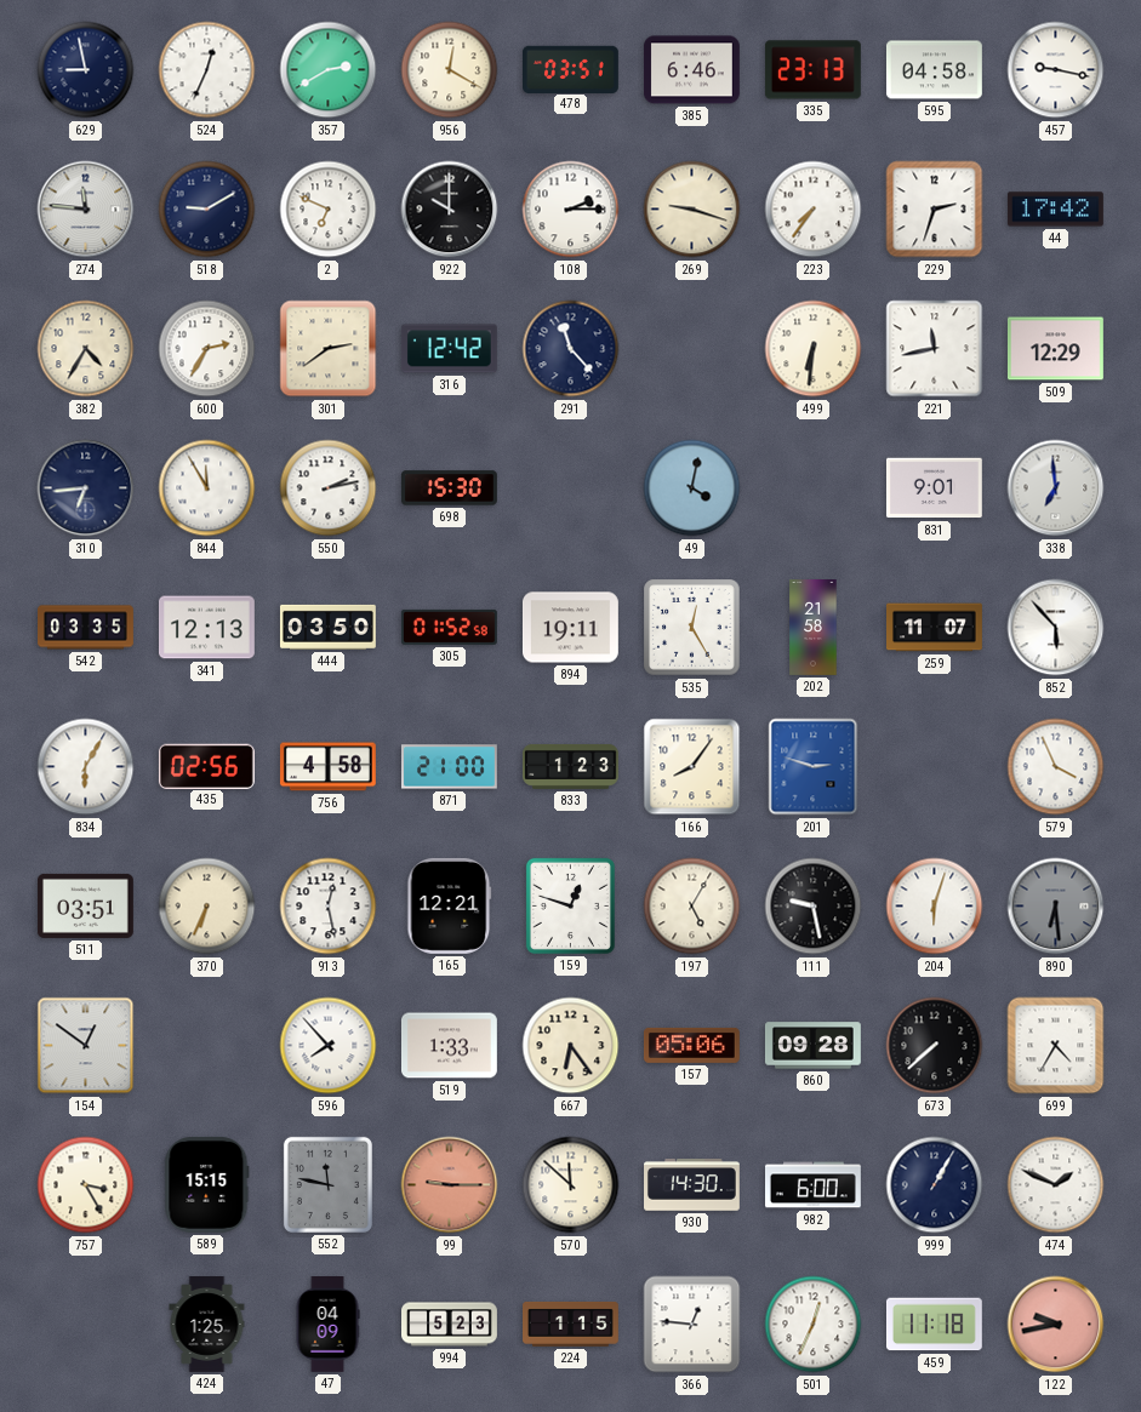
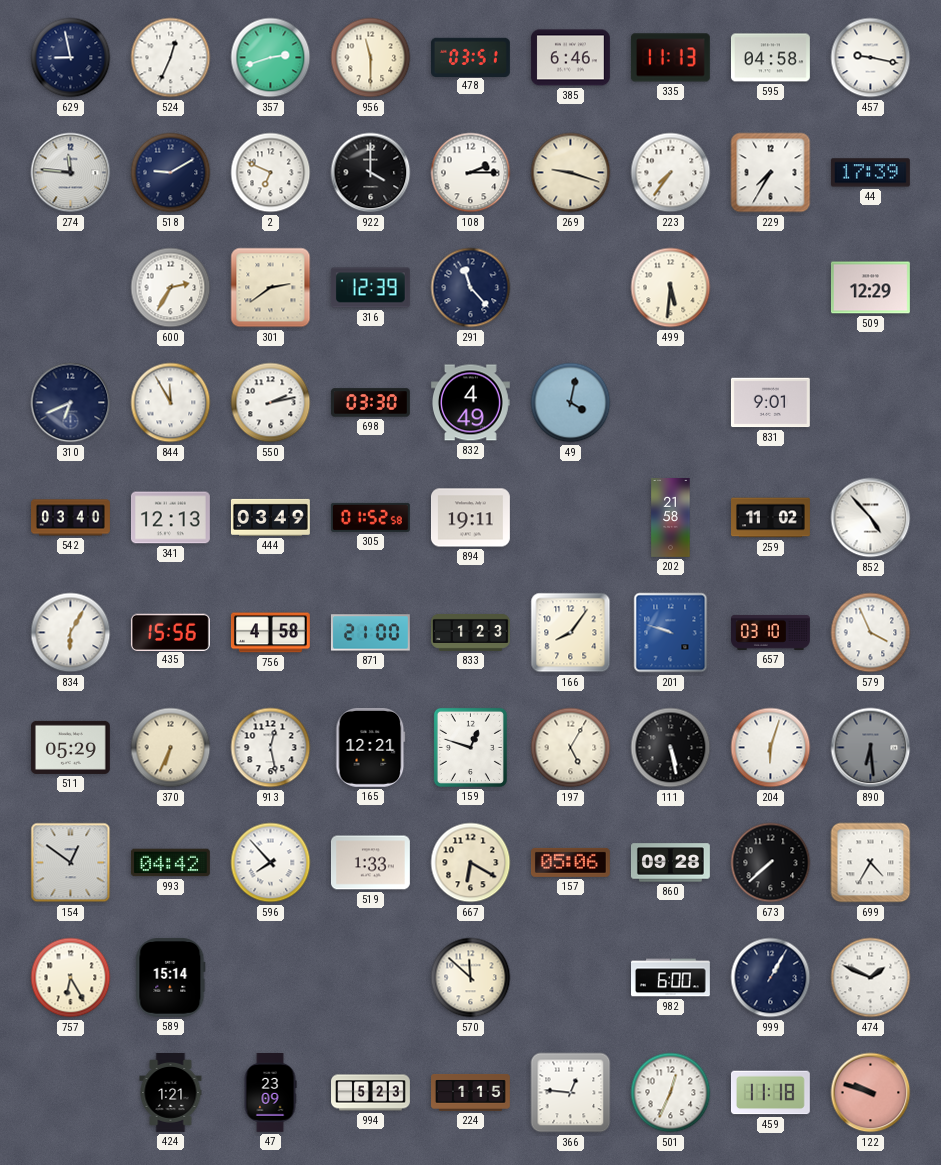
357: 2:40 -> 2:42 (271, 58)
956: 12:20 -> 11:30 (371, 58)
335: 23:13 -> 11:13 (670, 58)
922: 10:00 -> 4:00 (371, 173)
229: 2:33 -> 7:35 (771, 173)
44: 17:42 -> 17:39 (870, 173)
382: 4:35 -> none (86, 349)
316: 12:42 -> 12:39 (370, 288)
499: 6:31 -> 5:31 (671, 288)
221: 11:43 -> none (935, 349)
310: 6:44 -> 6:41 (71, 403)
698: 15:30 -> 03:30 (370, 403)
832: none -> 4:49 (470, 403)
338: 6:59 -> none (1056, 488)
542: 03:35 -> 03:40 (71, 518)
444: 03:50 -> 03:49 (271, 517)
535: 12:25 -> none (692, 628)
259: 11:07 -> 11:02 (771, 518)
852: 5:53 -> 4:53 (871, 518)
435: 02:56 -> 15:56 (170, 632)
201: 2:48 -> 9:48 (671, 633)
657: none -> 03:10 (771, 632)
511: 03:51 -> 05:29 (71, 747)
111: 9:28 -> 5:28 (671, 748)
993: none -> 04:42 (170, 863)
667: 6:24 -> 6:20 (471, 863)
757: 3:25 -> 6:25 (71, 978)
589: 15:15 -> 15:14 (171, 977)
552: 11:47 -> none (327, 1184)
99: 9:15 -> none (450, 1185)
930: 14:30 -> none (692, 1185)
424: 1:25 -> 1:21 (171, 1093)
47: 04:09 -> 23:09 (270, 1093)
122: 9:43 -> 9:48 (871, 1093)
